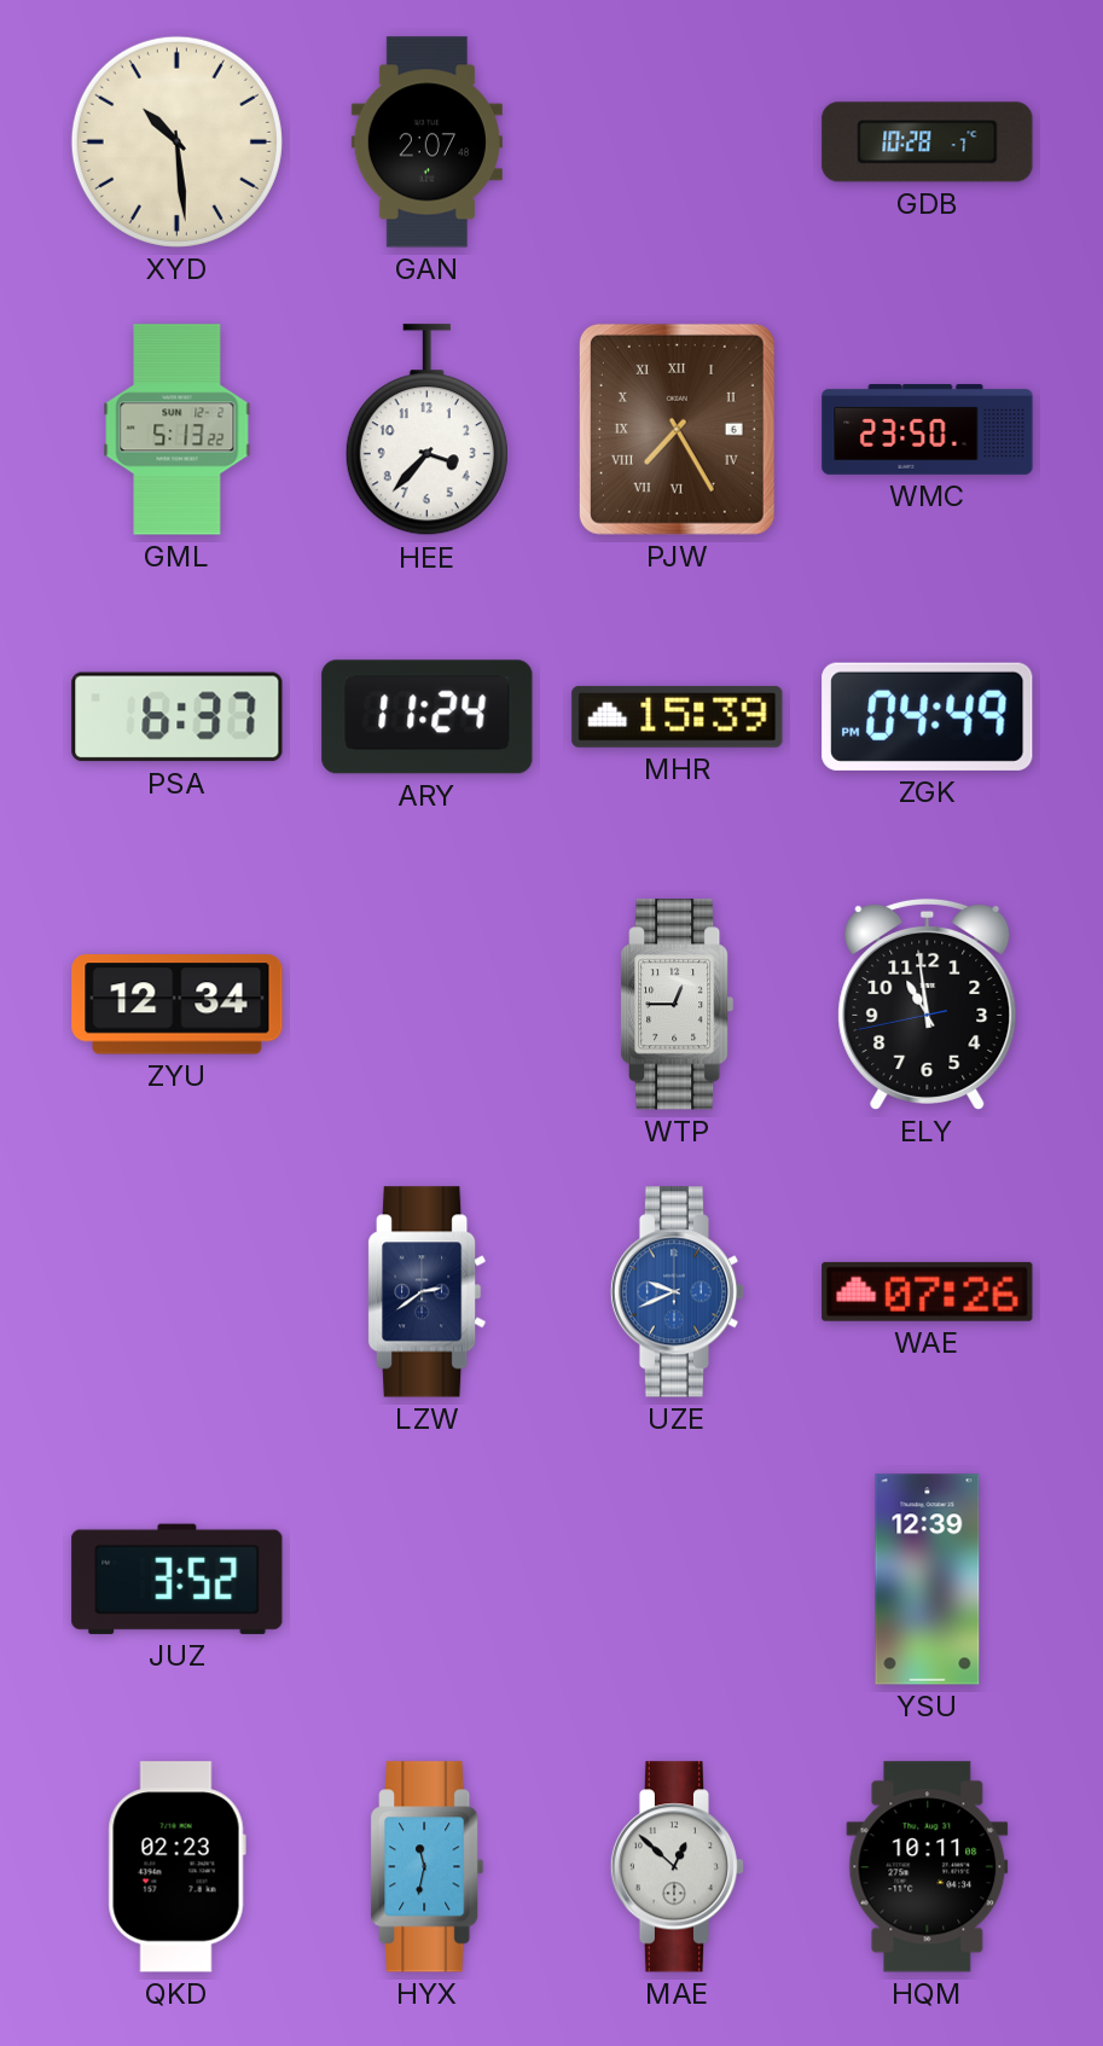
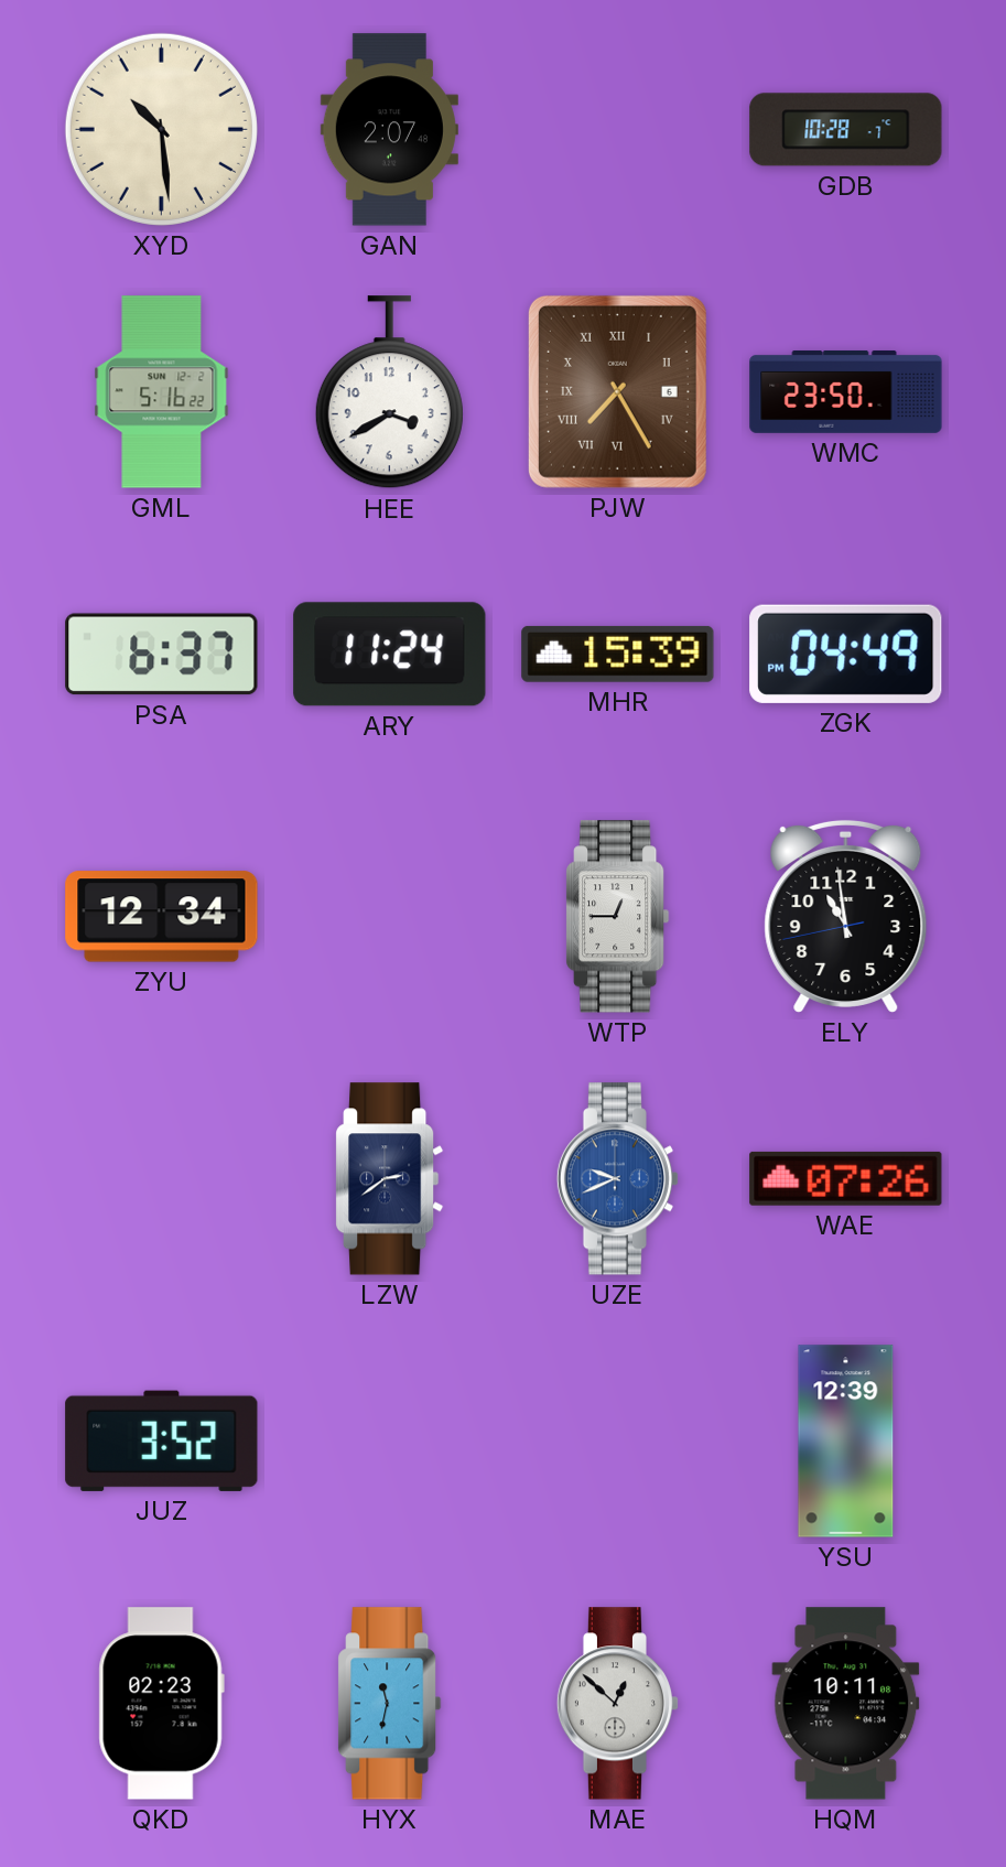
GML: 5:13 -> 5:16 (162, 392)
HEE: 3:37 -> 3:40 (389, 392)
